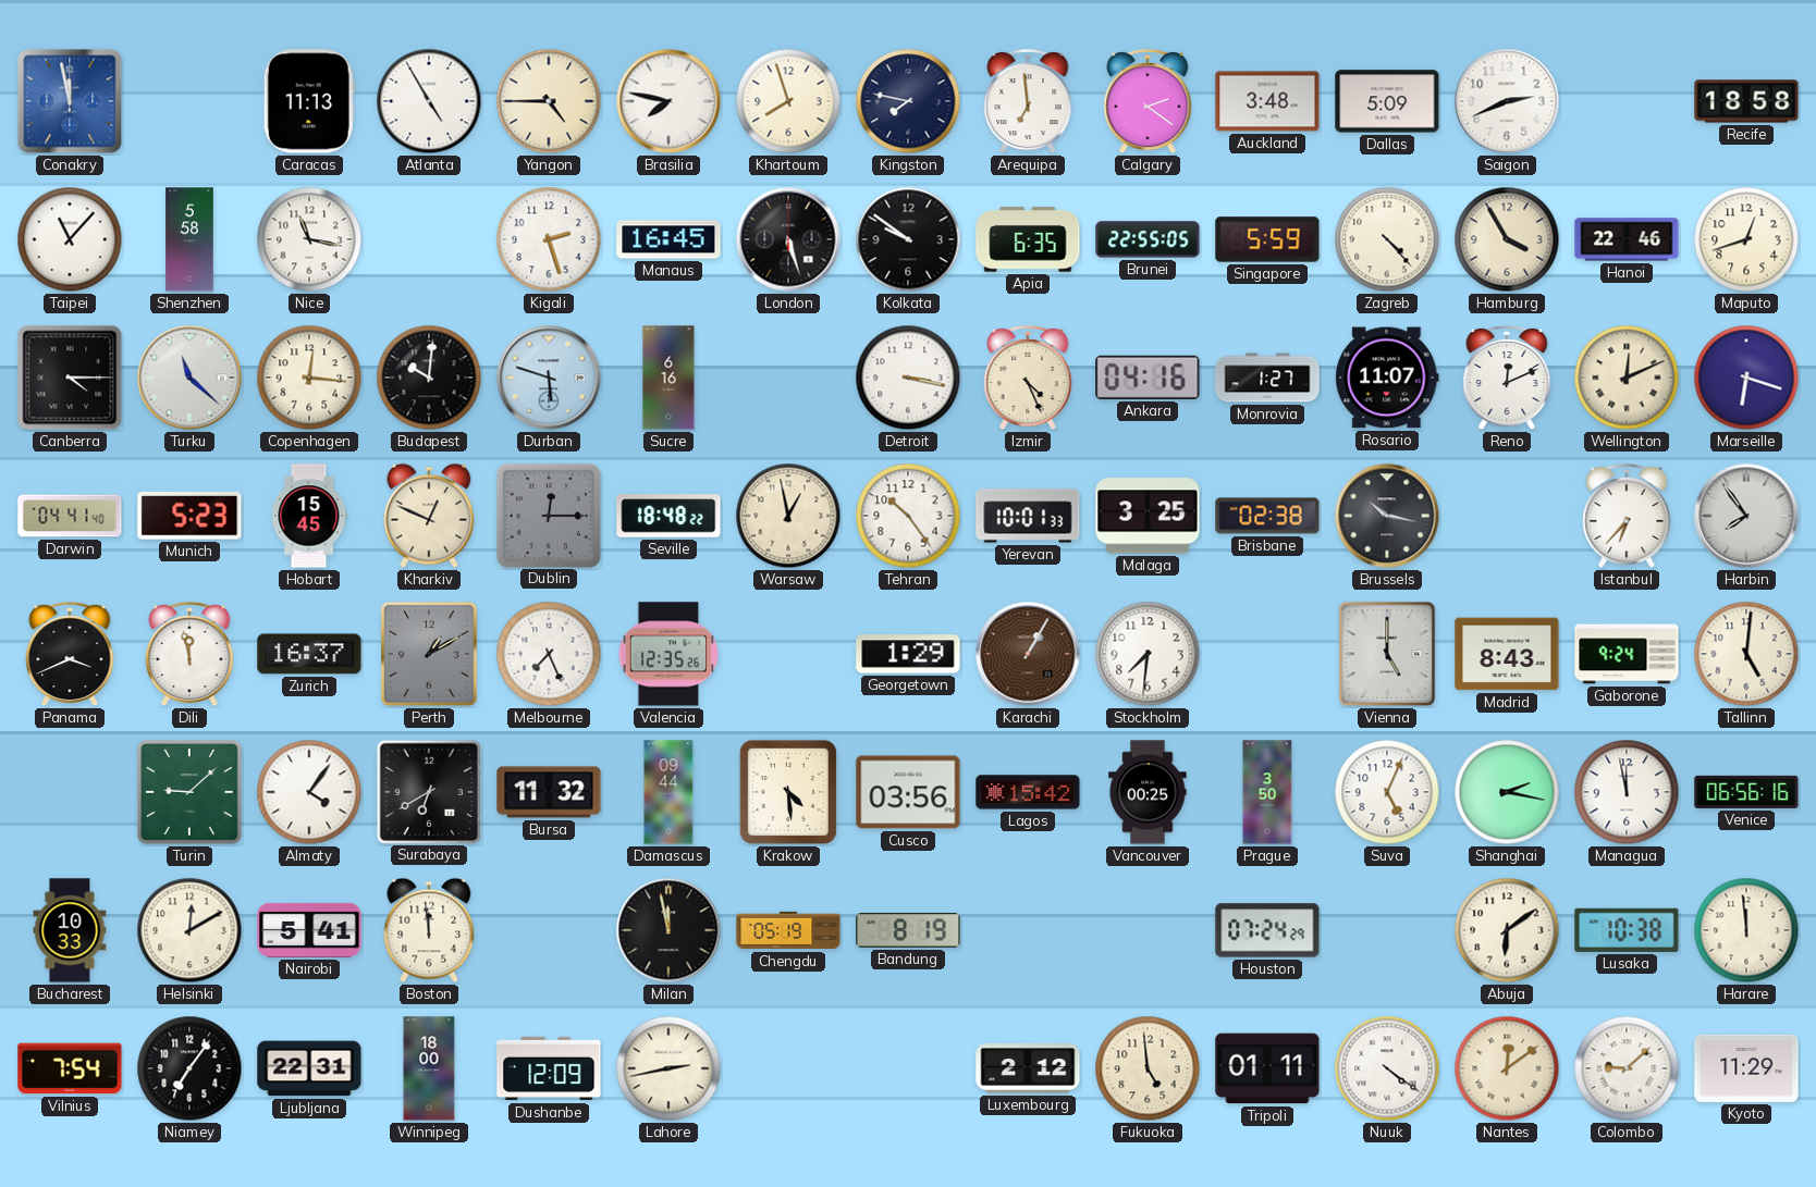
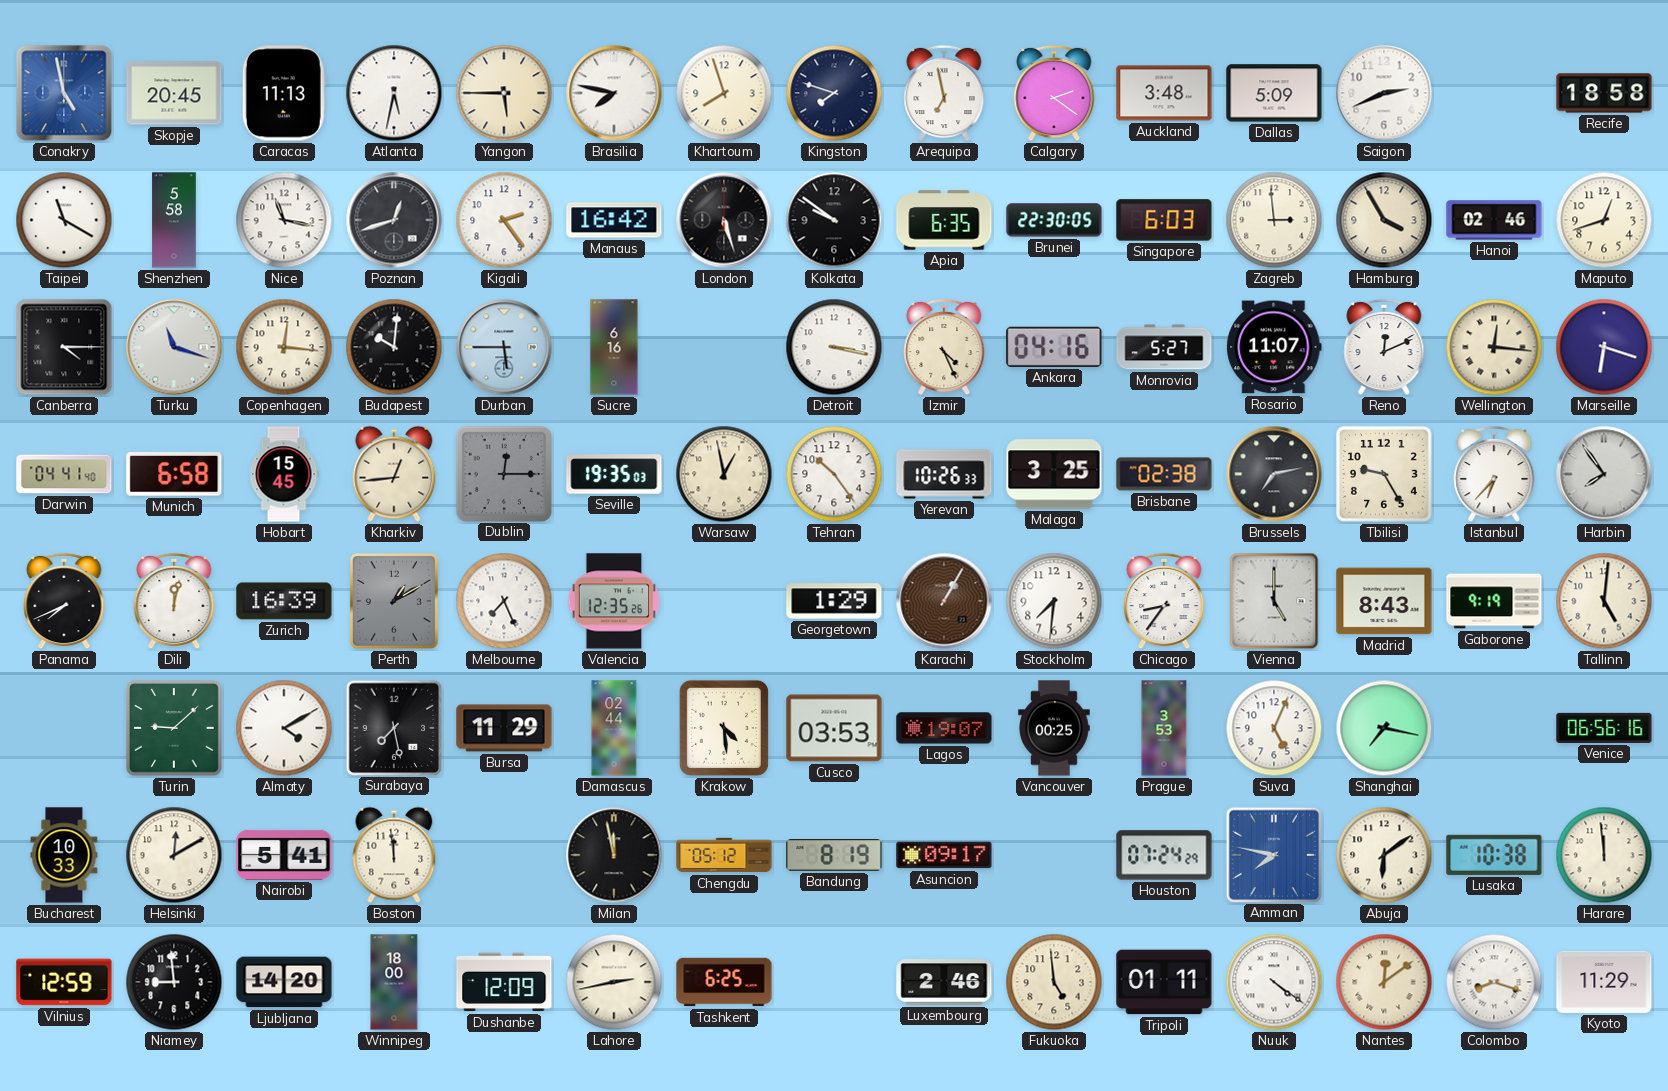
Conakry: 11:58 -> 4:58 (64, 93)
Skopje: none -> 20:45 (174, 93)
Atlanta: 4:55 -> 5:32 (394, 93)
Yangon: 4:45 -> 5:45 (504, 93)
Kingston: 7:47 -> 7:48 (834, 93)
Arequipa: 6:59 -> 6:58 (944, 93)
Taipei: 11:07 -> 11:20 (64, 220)
Poznan: none -> 12:42 (394, 220)
Kigali: 2:27 -> 2:24 (504, 220)
Manaus: 16:45 -> 16:42 (614, 220)
Brunei: 22:55 -> 22:30 (1054, 220)
Singapore: 5:59 -> 6:03 (1164, 220)
Zagreb: 4:23 -> 2:59 (1274, 220)
Hanoi: 22:46 -> 02:46 (1494, 220)
Turku: 11:22 -> 11:18 (174, 347)
Durban: 5:48 -> 5:45 (504, 347)
Monrovia: 1:27 -> 5:27 (1164, 347)
Wellington: 12:11 -> 12:16 (1494, 347)
Munich: 5:23 -> 6:58 (174, 475)
Kharkiv: 12:49 -> 12:44 (394, 474)
Seville: 18:48 -> 19:35 (614, 474)
Yerevan: 10:01 -> 10:26 (944, 474)
Brussels: 10:17 -> 7:13 (1274, 474)
Tbilisi: none -> 9:25 (1385, 475)
Panama: 3:41 -> 7:41 (64, 601)
Dili: 11:58 -> 12:02 (174, 601)
Zurich: 16:37 -> 16:39 (284, 601)
Chicago: none -> 8:36 (1164, 601)
Gaborone: 9:24 -> 9:19 (1494, 601)
Almaty: 4:06 -> 4:10 (284, 728)
Surabaya: 6:40 -> 7:28 (393, 727)
Bursa: 11:32 -> 11:29 (504, 728)
Damascus: 09:44 -> 02:44 (614, 728)
Cusco: 03:56 -> 03:53 (834, 728)
Lagos: 15:42 -> 19:07 (944, 728)
Prague: 3:50 -> 3:53 (1164, 728)
Shanghai: 2:17 -> 7:17 (1384, 728)
Managua: 11:58 -> none (1627, 792)
Chengdu: 05:19 -> 05:12 (724, 855)
Asuncion: none -> 09:17 (944, 855)
Amman: none -> 7:47 (1273, 854)
Vilnius: 7:54 -> 12:59 (64, 982)
Niamey: 7:06 -> 8:59 (174, 982)
Ljubljana: 22:31 -> 14:20 (284, 982)
Tashkent: none -> 6:25 (724, 982)
Luxembourg: 2:12 -> 2:46 (944, 982)
Colombo: 9:08 -> 8:18 (1494, 982)
